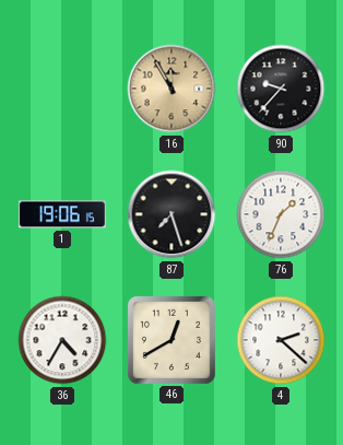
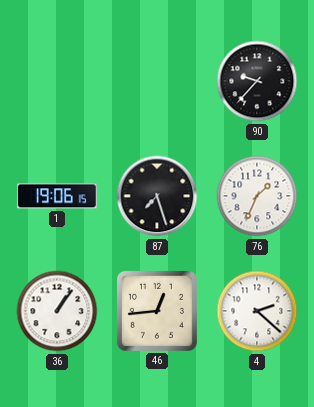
16: 11:55 -> none (171, 89)
36: 4:35 -> 1:06 (57, 311)
46: 12:40 -> 12:44 (157, 311)
